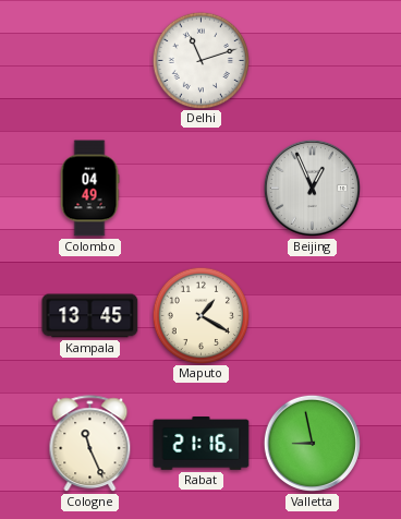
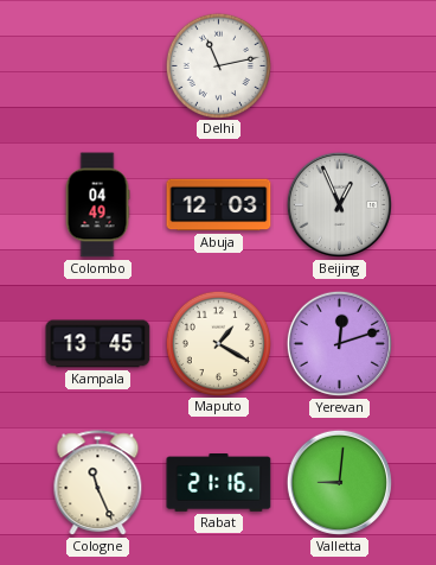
Delhi: 11:12 -> 11:13 (218, 65)
Abuja: none -> 12:03 (219, 205)
Yerevan: none -> 12:12 (339, 343)
Valletta: 8:58 -> 9:01 (339, 482)
